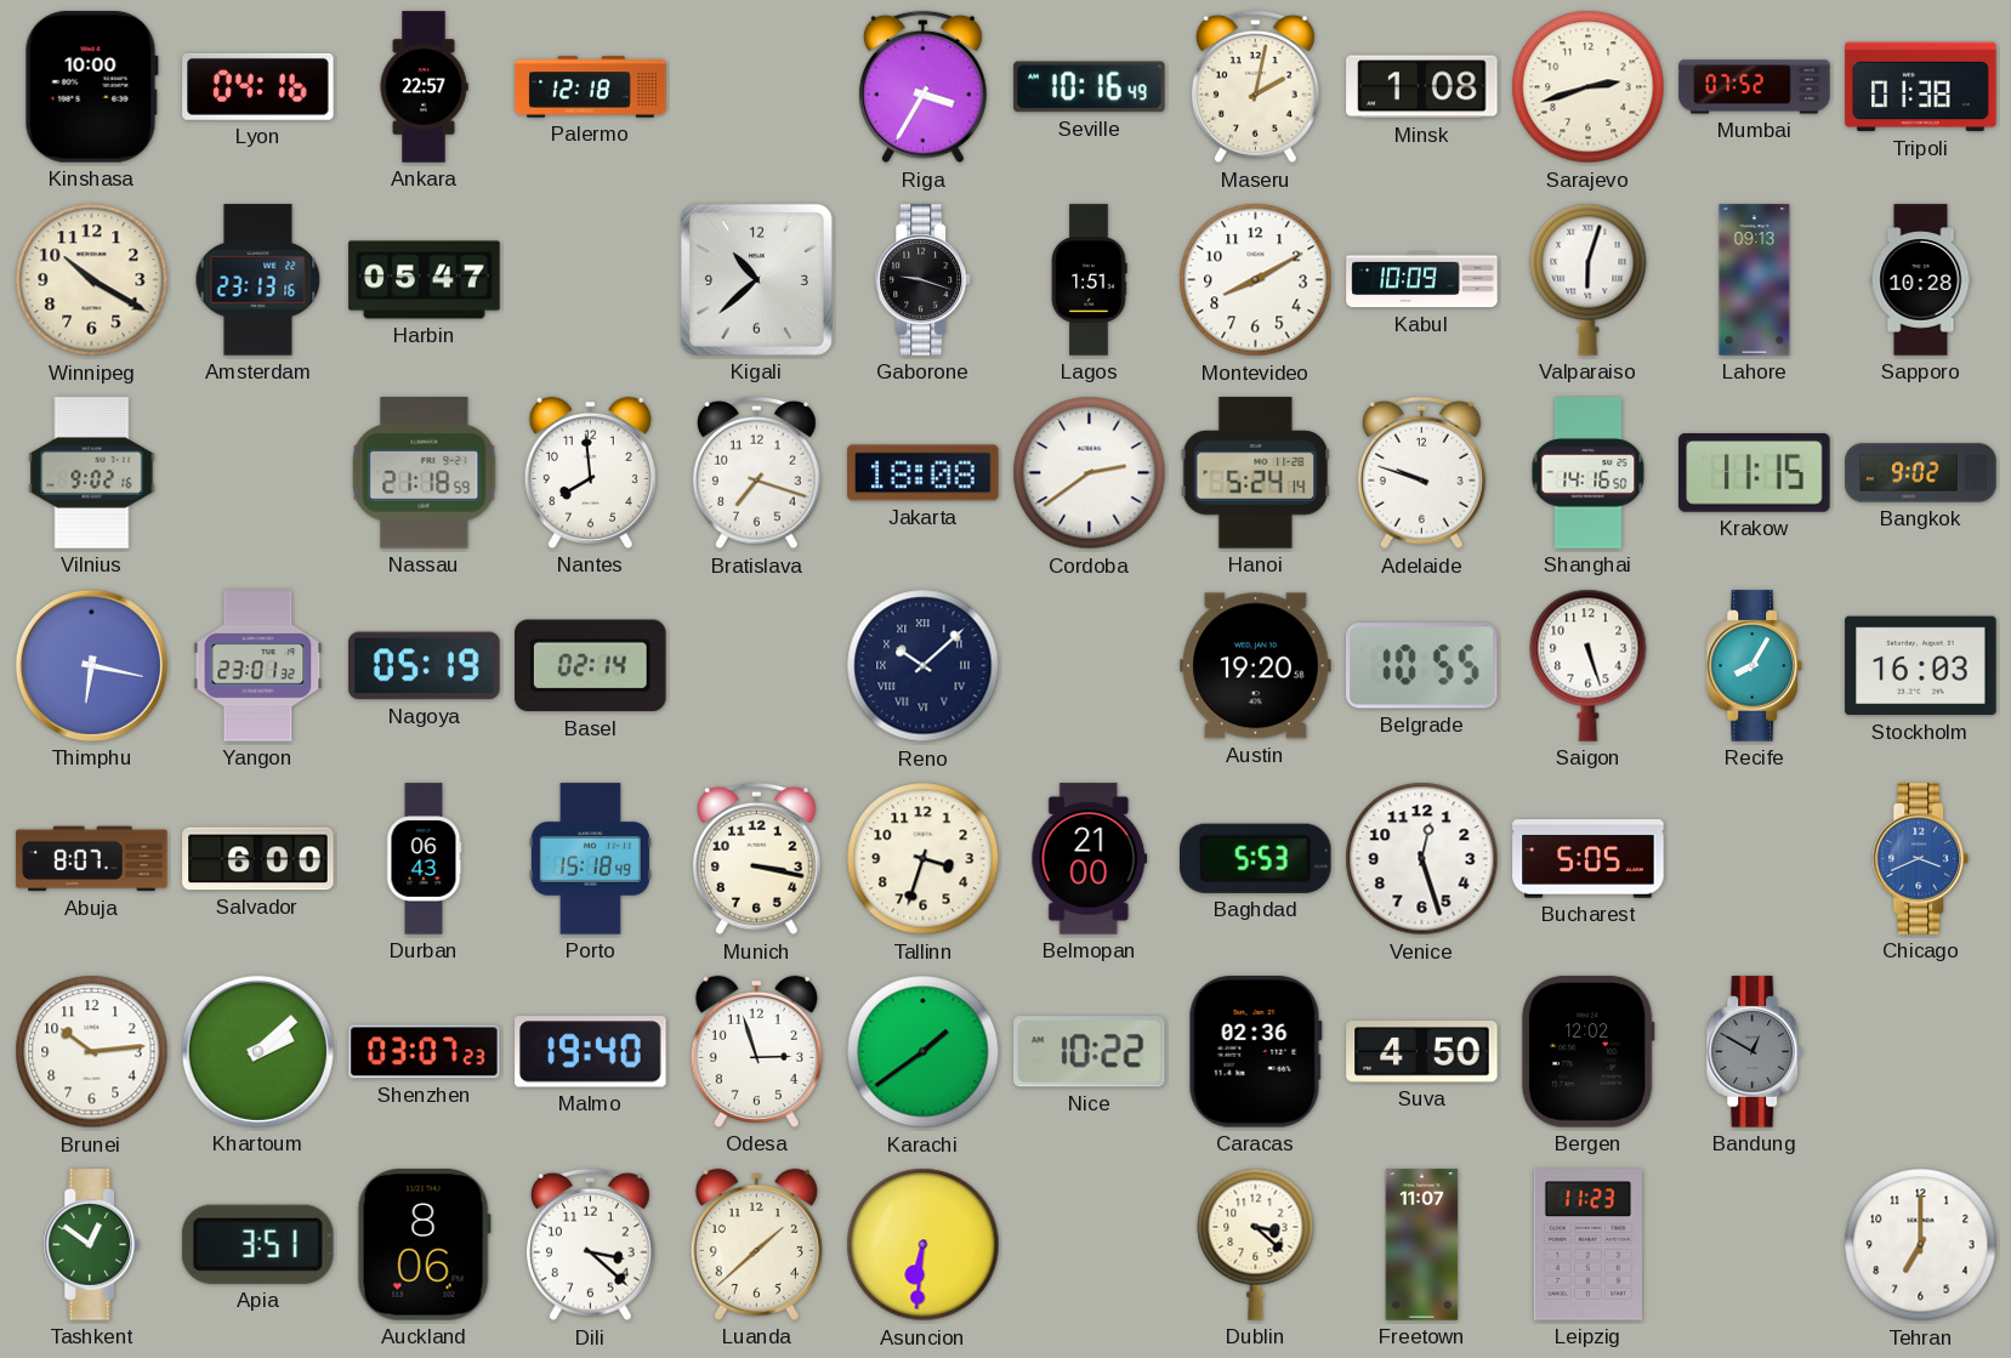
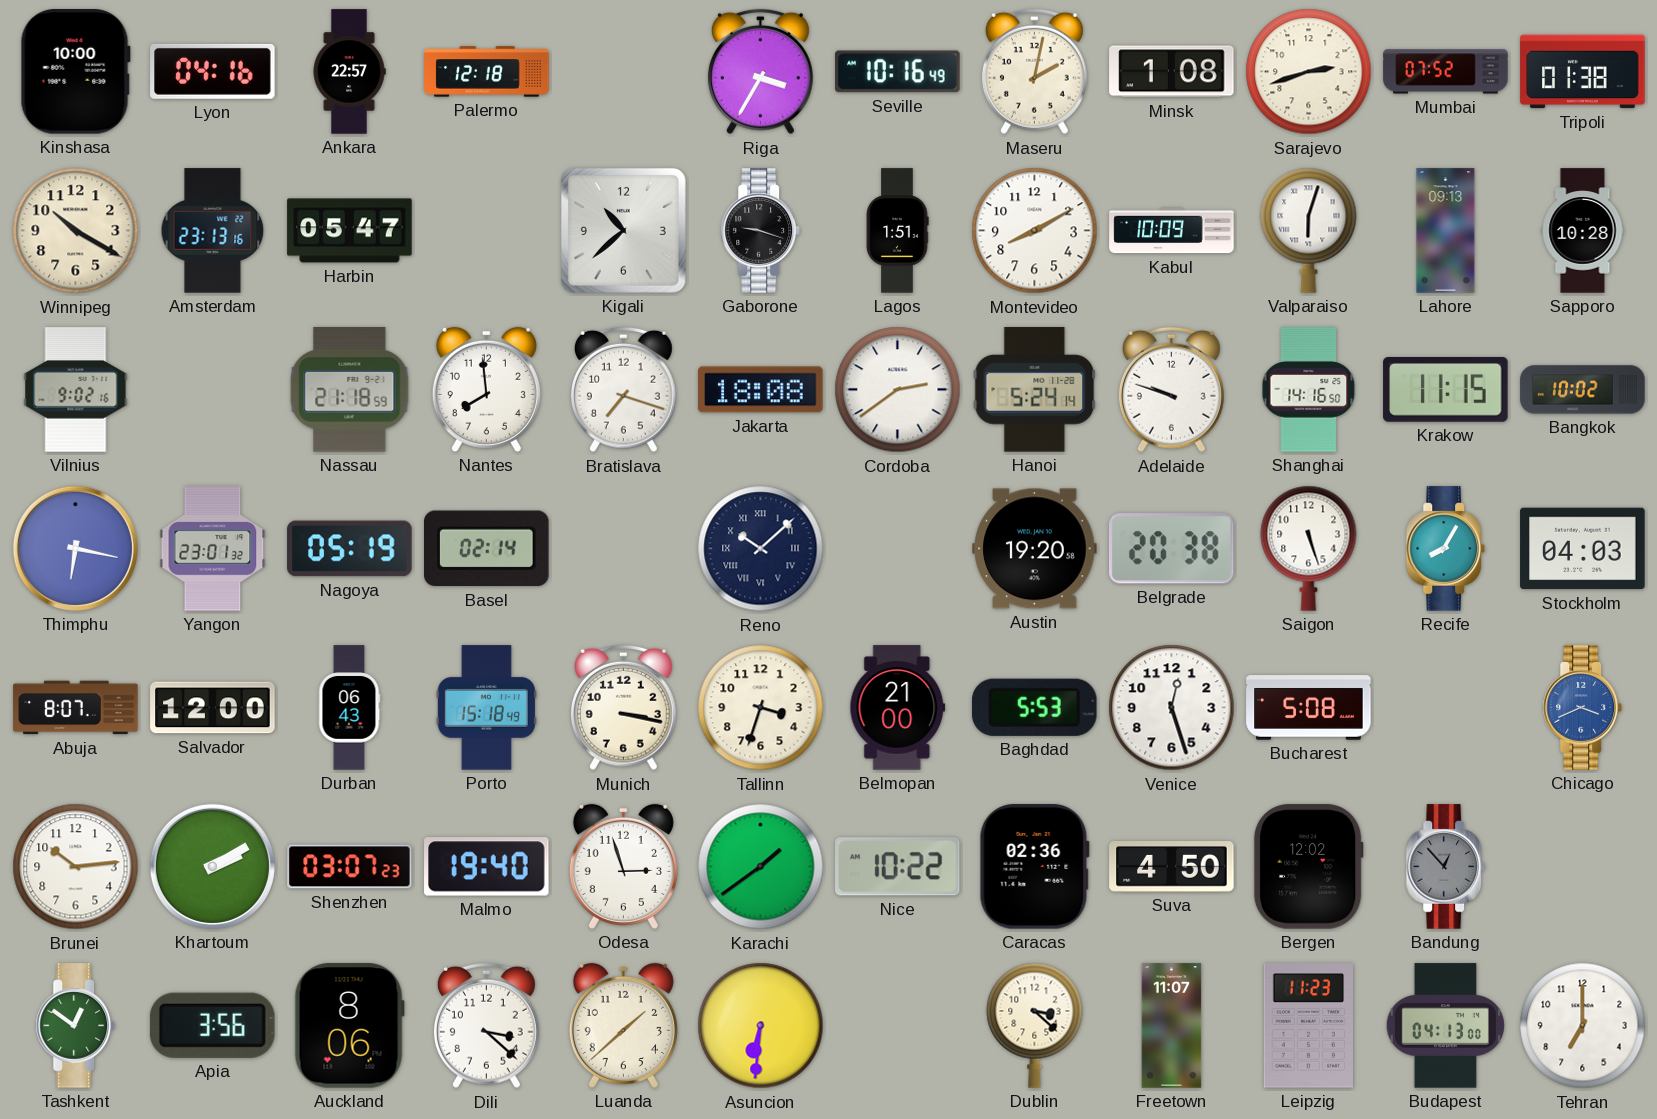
Bangkok: 9:02 -> 10:02 (1583, 390)
Belgrade: 10:55 -> 20:38 (1172, 549)
Stockholm: 16:03 -> 04:03 (1583, 549)
Salvador: 6:00 -> 12:00 (213, 708)
Bucharest: 5:05 -> 5:08 (1309, 708)
Khartoum: 2:08 -> 2:10 (212, 866)
Bandung: 12:50 -> 12:53 (1446, 867)
Apia: 3:51 -> 3:56 (212, 1025)
Budapest: none -> 04:13 (1445, 1026)
